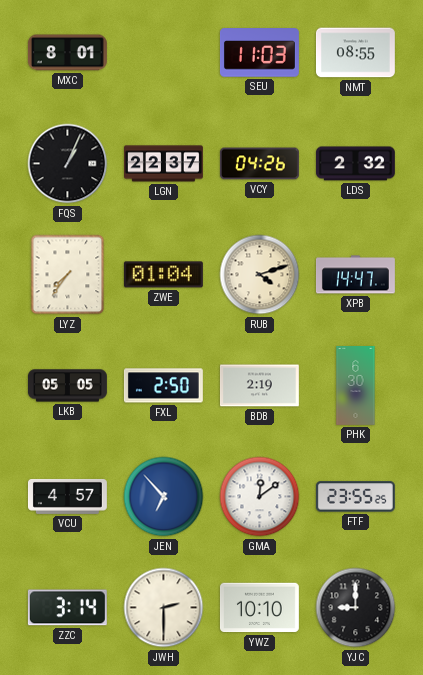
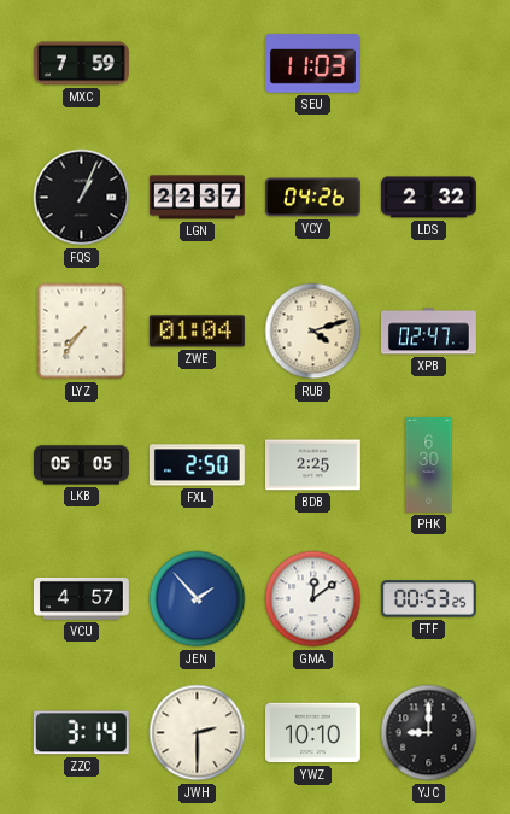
MXC: 8:01 -> 7:59 (81, 64)
NMT: 08:55 -> none (355, 53)
XPB: 14:47 -> 02:47 (428, 332)
BDB: 2:19 -> 2:25 (312, 465)
JEN: 6:53 -> 1:53 (198, 599)
FTF: 23:55 -> 00:53 (428, 599)
